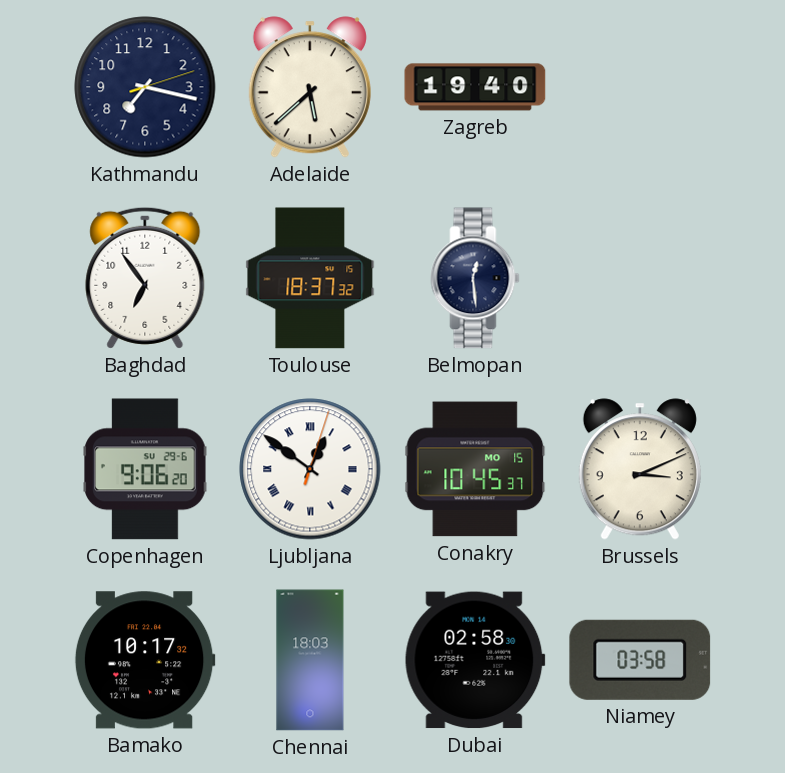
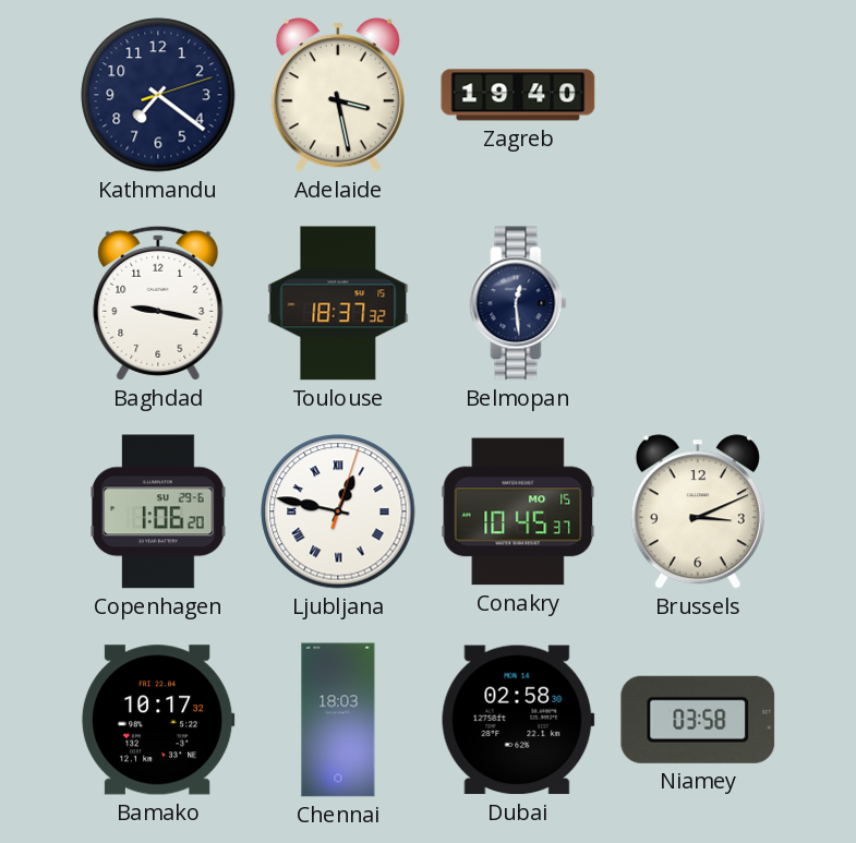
Kathmandu: 7:17 -> 7:21 (158, 95)
Adelaide: 5:38 -> 3:28 (338, 95)
Baghdad: 6:54 -> 9:17 (158, 303)
Copenhagen: 9:06 -> 1:06 (158, 511)
Ljubljana: 12:51 -> 12:47 (338, 511)
